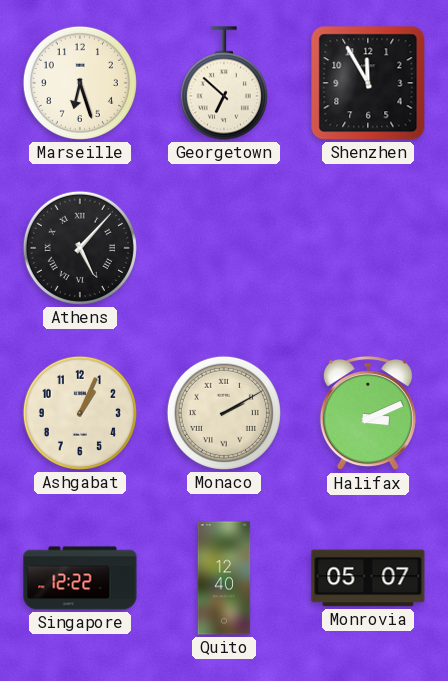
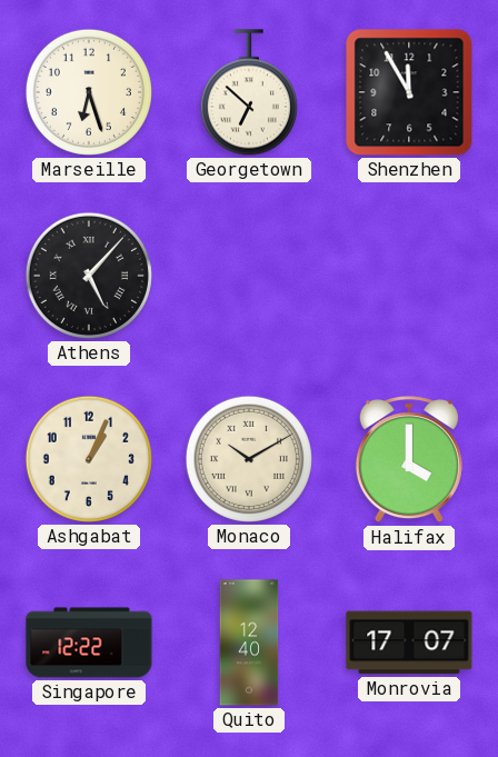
Monaco: 2:10 -> 10:10 (249, 459)
Halifax: 3:11 -> 4:00 (409, 460)
Monrovia: 05:07 -> 17:07 (409, 643)
